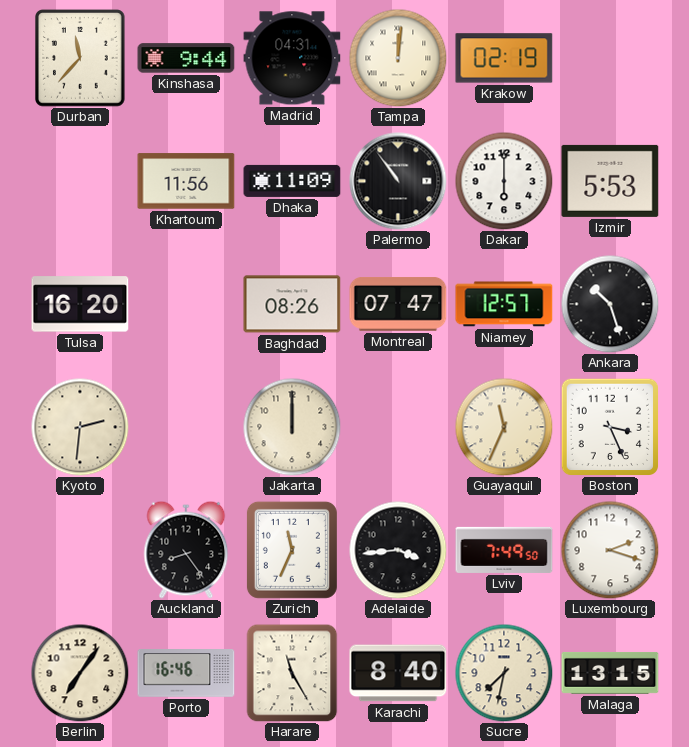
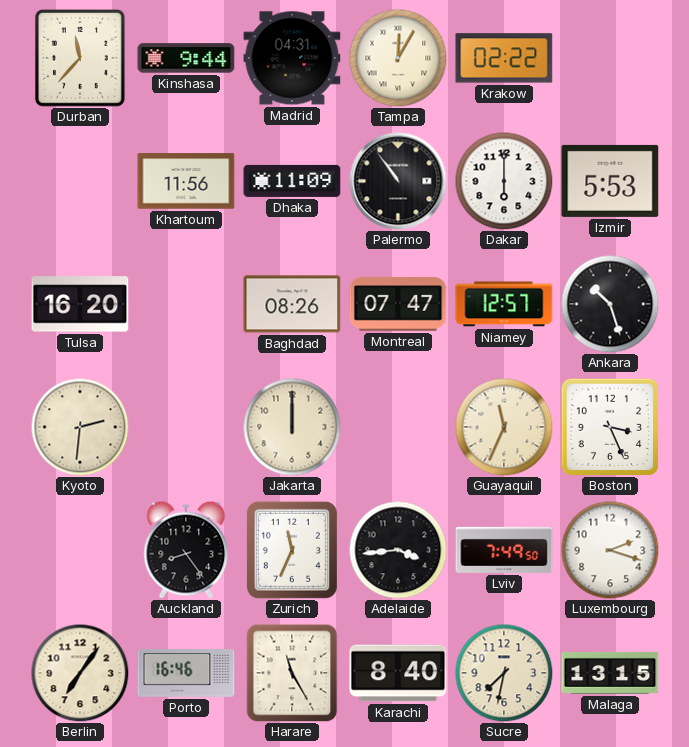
Tampa: 12:01 -> 12:05 (398, 58)
Krakow: 02:19 -> 02:22 (504, 58)
